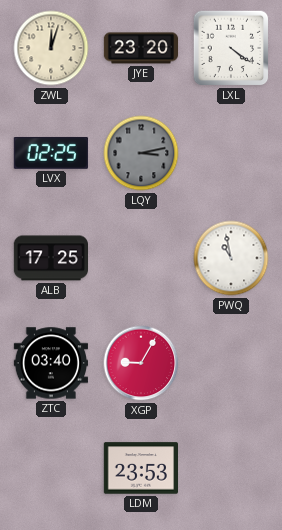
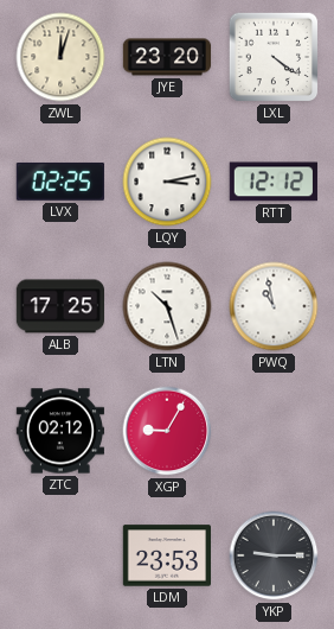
LQY dial: grey -> white (167, 182)
RTT: none -> 12:12 (274, 182)
LTN: none -> 10:27 (167, 306)
ZTC: 03:40 -> 02:12 (59, 431)
YKP: none -> 9:15 (274, 555)
